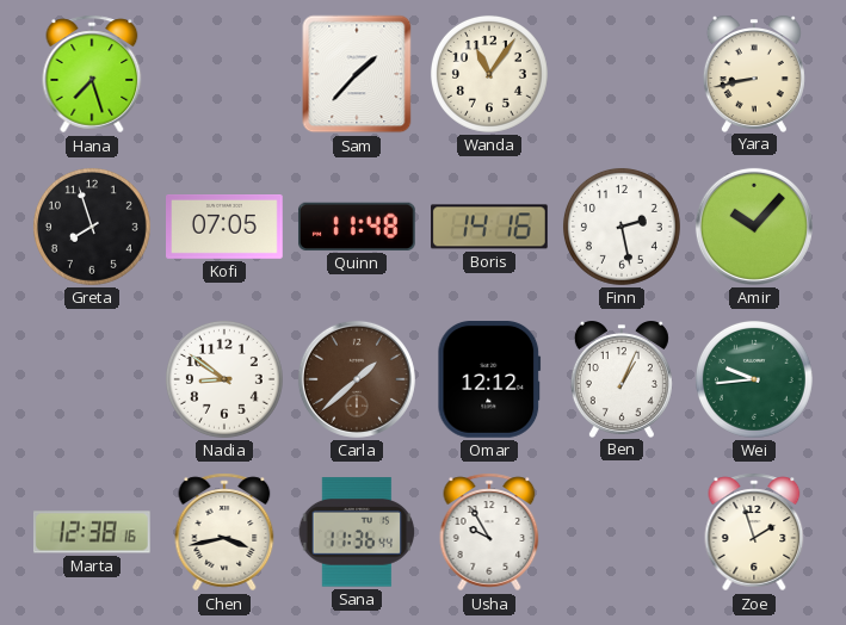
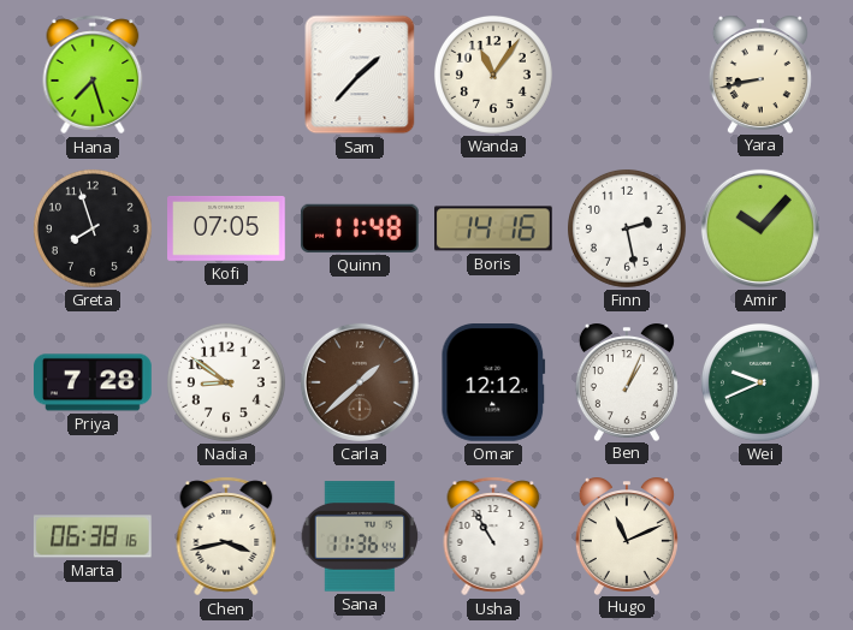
Priya: none -> 7:28 (94, 382)
Wei: 9:44 -> 9:41 (760, 382)
Marta: 12:38 -> 06:38 (93, 536)
Usha: 9:55 -> 10:55 (493, 536)
Hugo: none -> 11:11 (627, 536)
Zoe: 1:57 -> none (754, 532)
